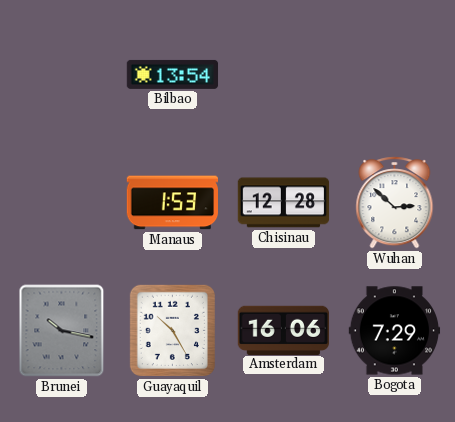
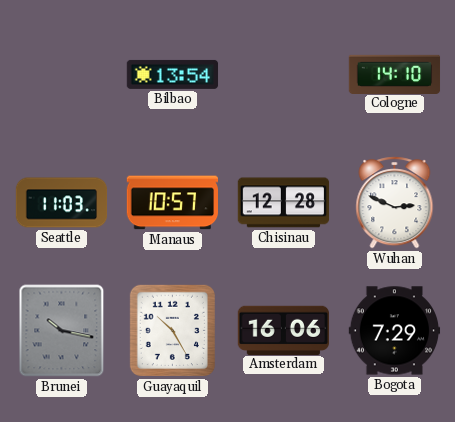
Cologne: none -> 14:10 (395, 74)
Seattle: none -> 11:03 (62, 203)
Manaus: 1:53 -> 10:57 (172, 203)
Wuhan: 2:52 -> 2:49 (395, 203)
